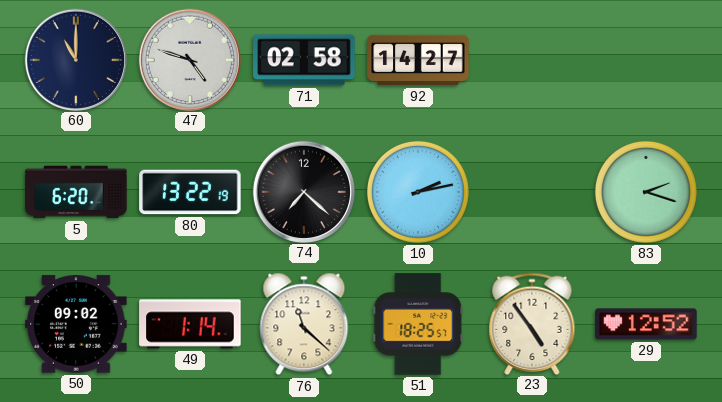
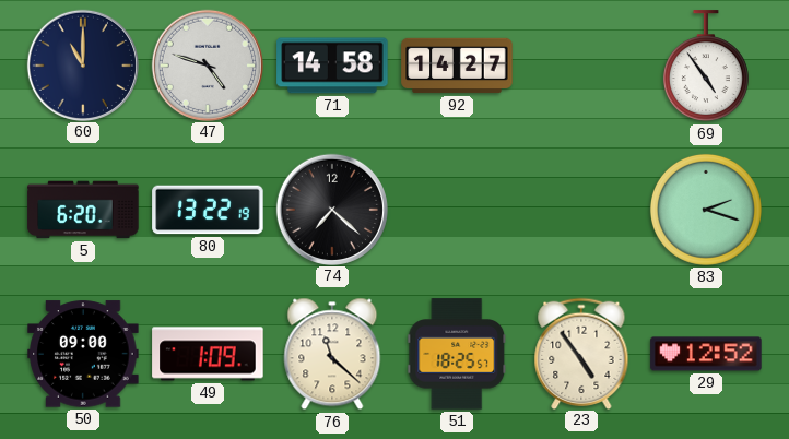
71: 02:58 -> 14:58 (332, 66)
69: none -> 4:54 (706, 67)
10: 2:13 -> none (418, 192)
50: 09:02 -> 09:00 (83, 354)
49: 1:14 -> 1:09 (208, 354)
